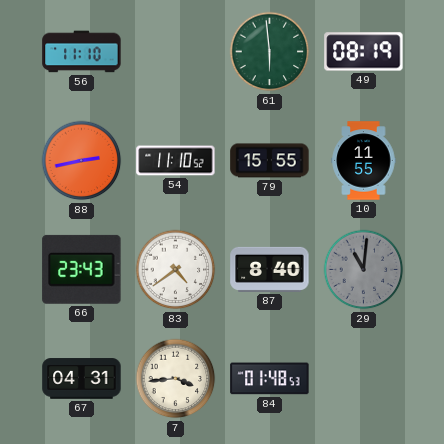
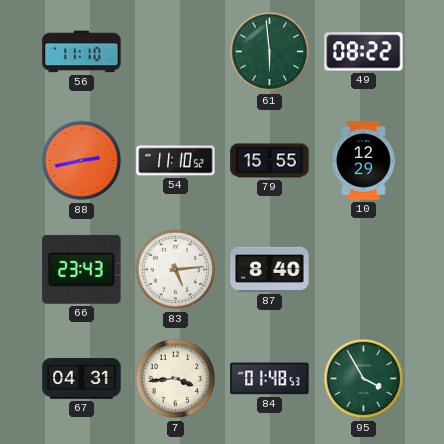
49: 08:19 -> 08:22 (364, 52)
10: 11:55 -> 12:29 (364, 161)
83: 4:39 -> 5:14 (176, 270)
29: 11:01 -> none (364, 270)
95: none -> 3:55 (364, 379)
